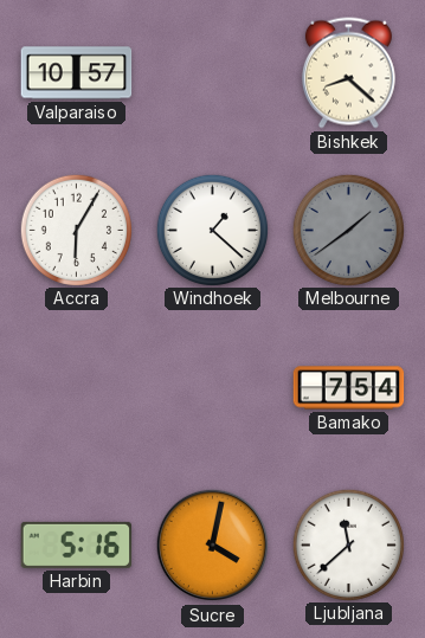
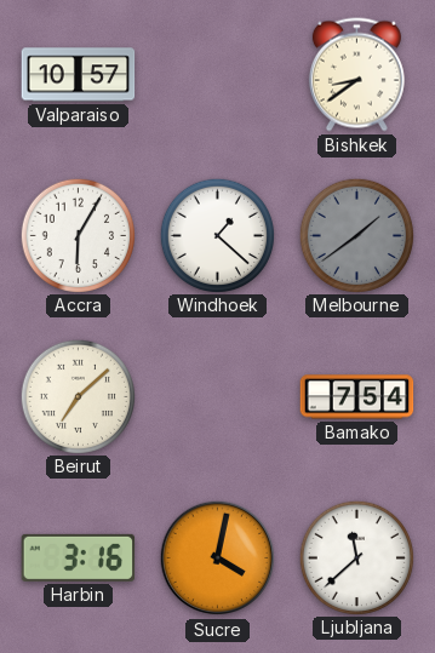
Bishkek: 8:22 -> 8:39 (356, 75)
Beirut: none -> 7:08 (78, 396)
Harbin: 5:16 -> 3:16 (79, 557)
